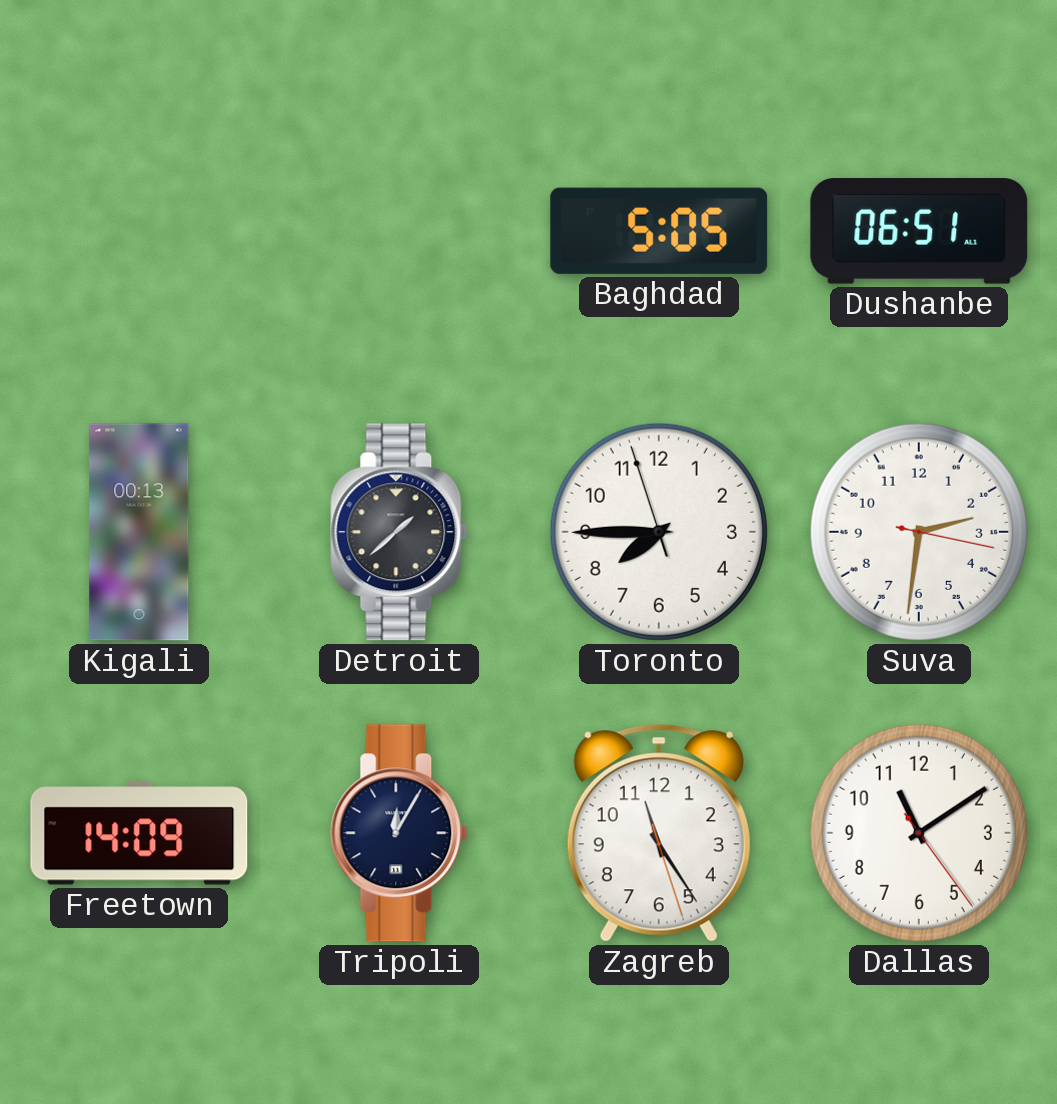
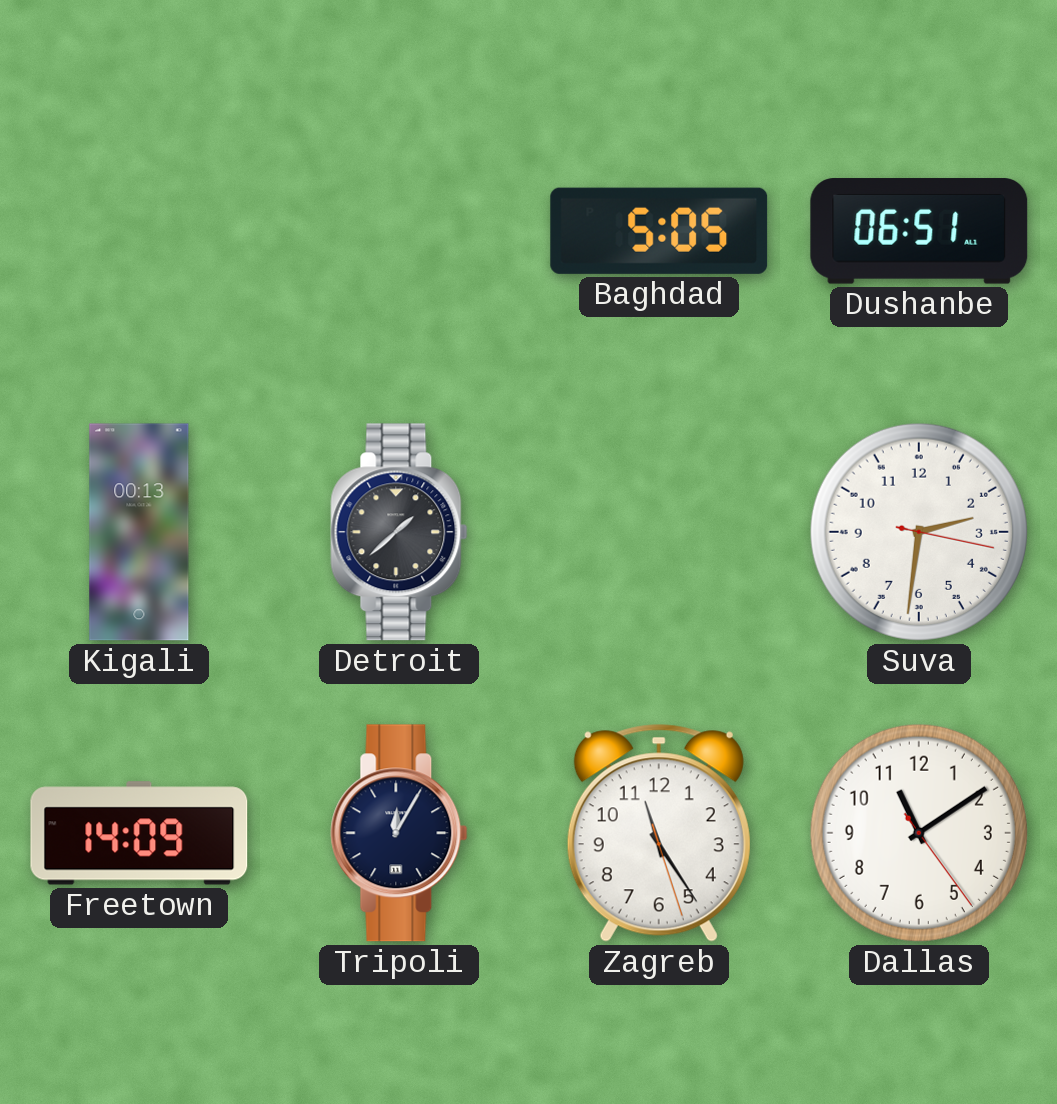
Toronto: 7:44 -> none (659, 532)
